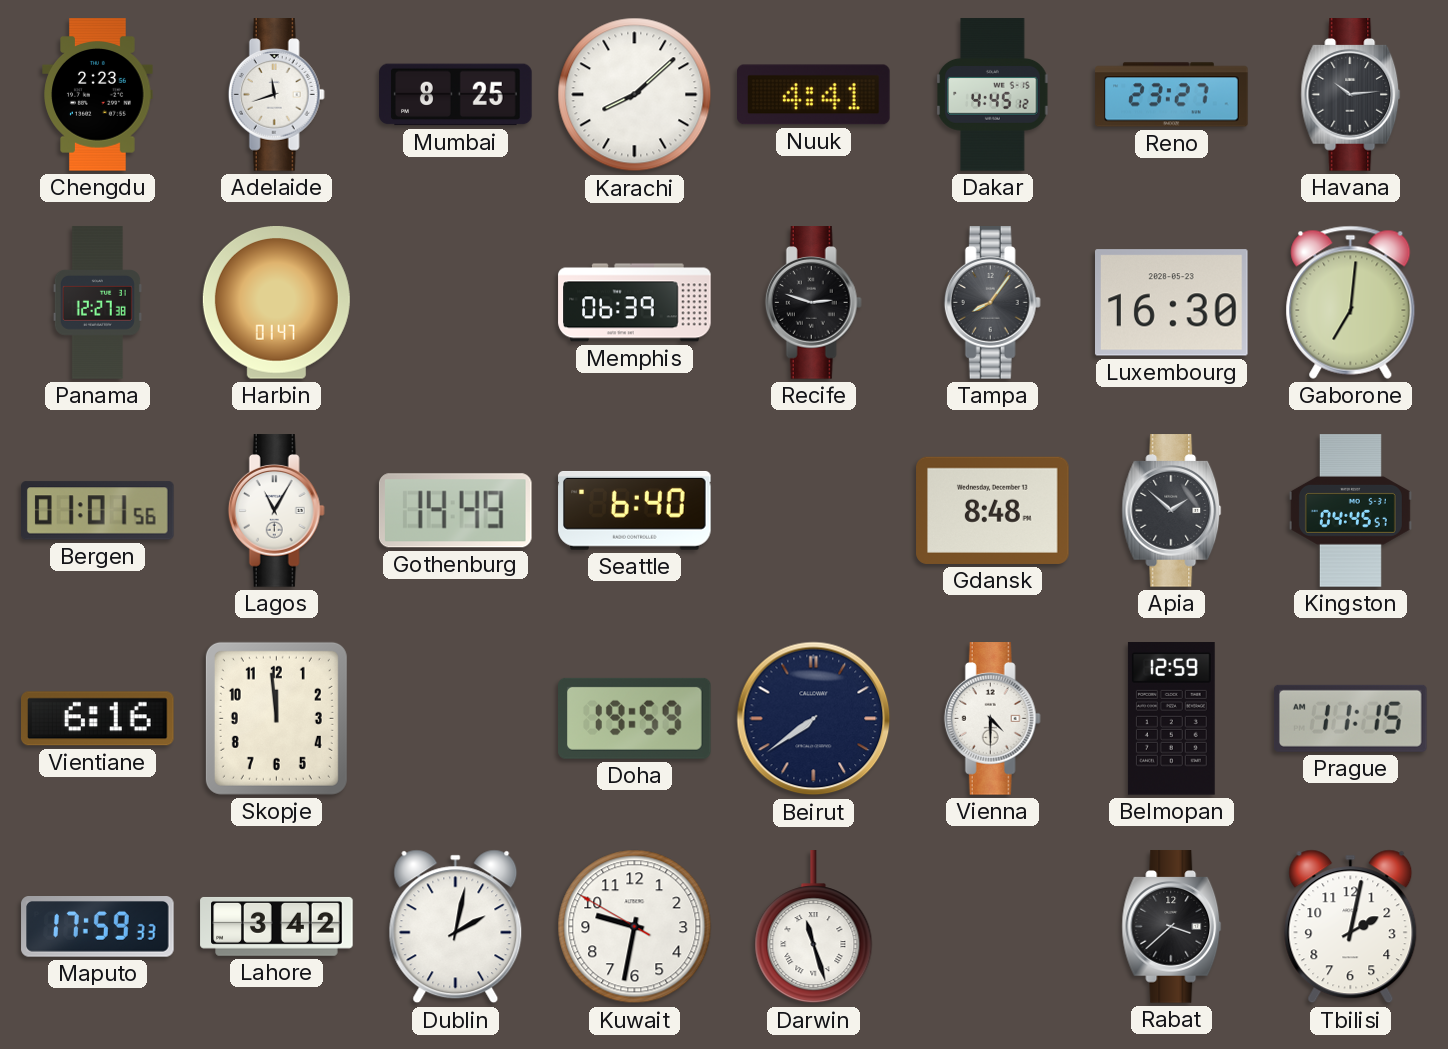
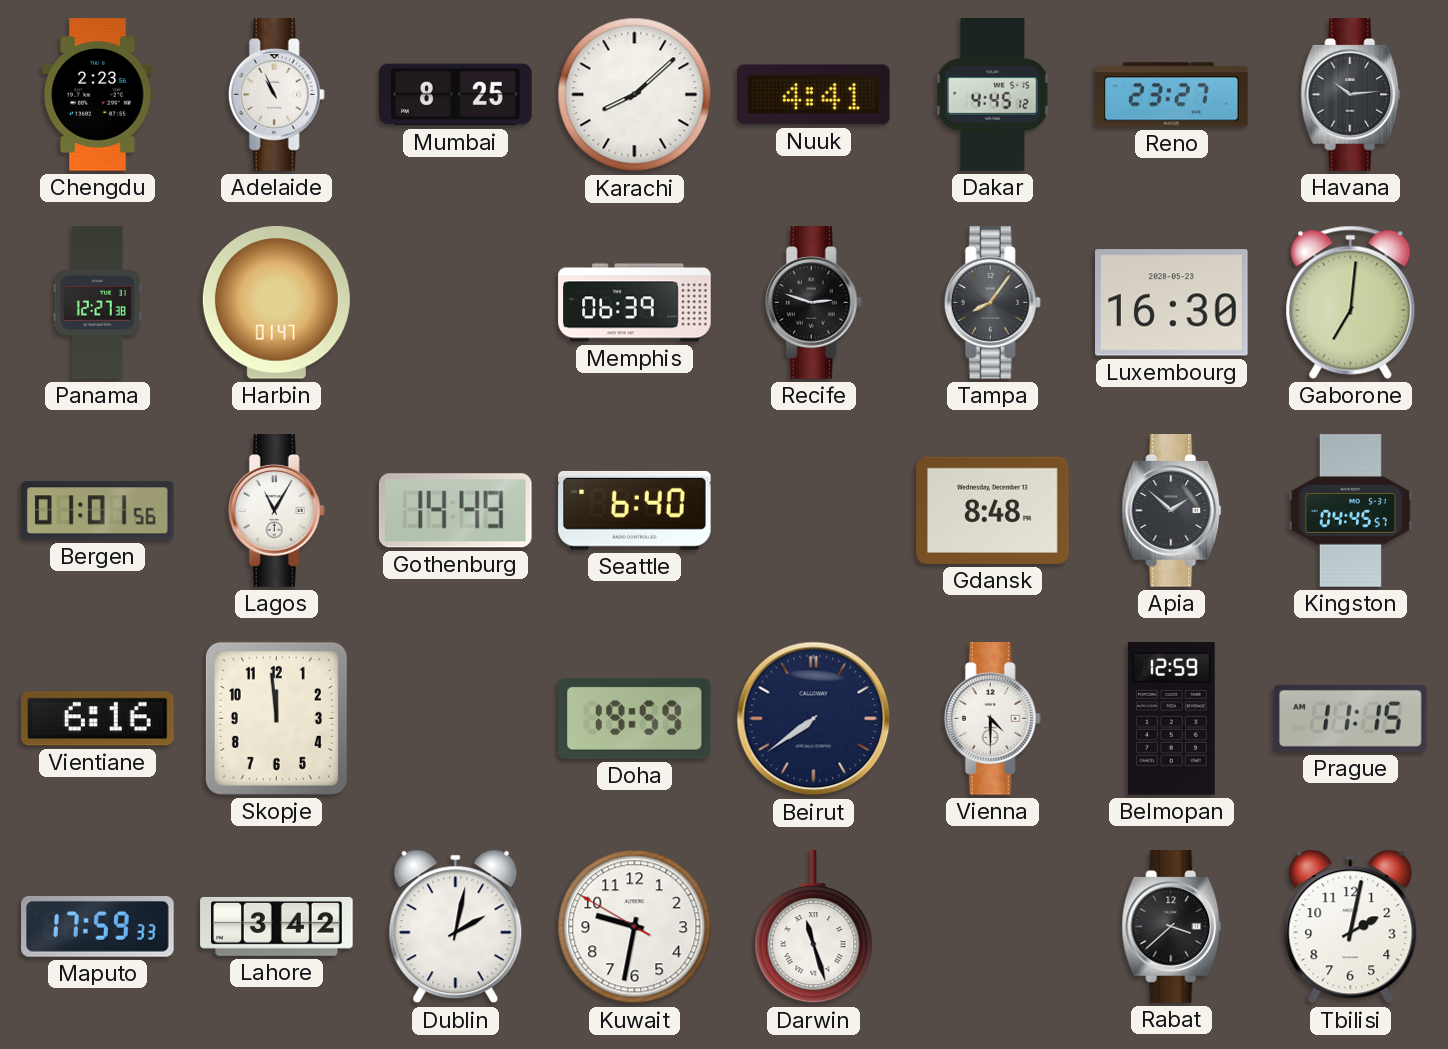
Adelaide: 11:42 -> 10:56 (276, 95)
